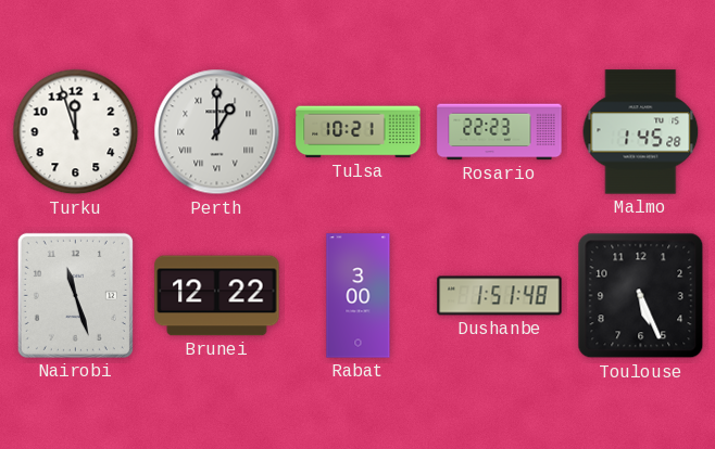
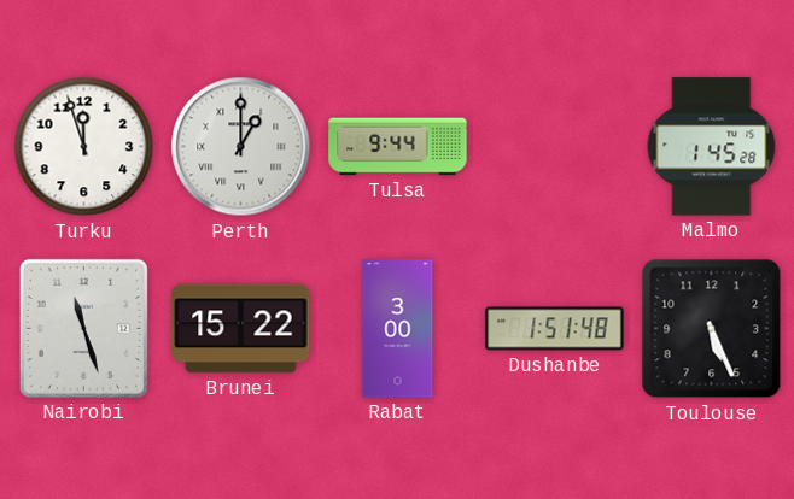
Tulsa: 10:21 -> 9:44 (398, 147)
Rosario: 22:23 -> none (500, 132)
Brunei: 12:22 -> 15:22 (241, 329)
